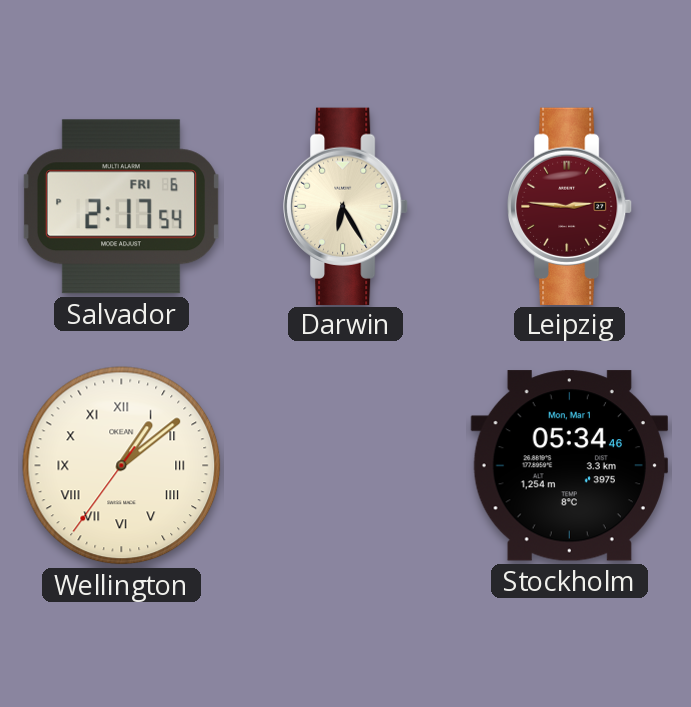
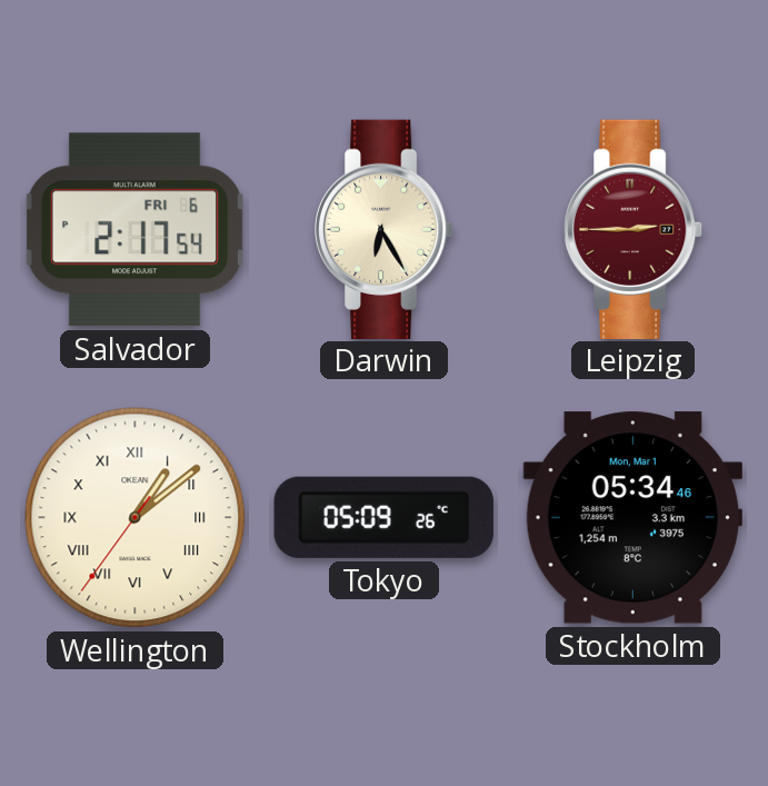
Leipzig: 2:46 -> 2:45 (635, 229)
Tokyo: none -> 05:09 (383, 517)
